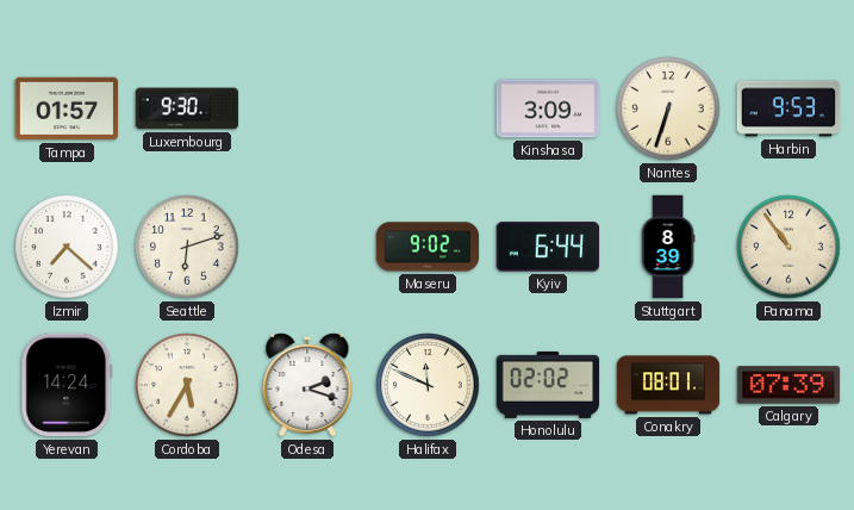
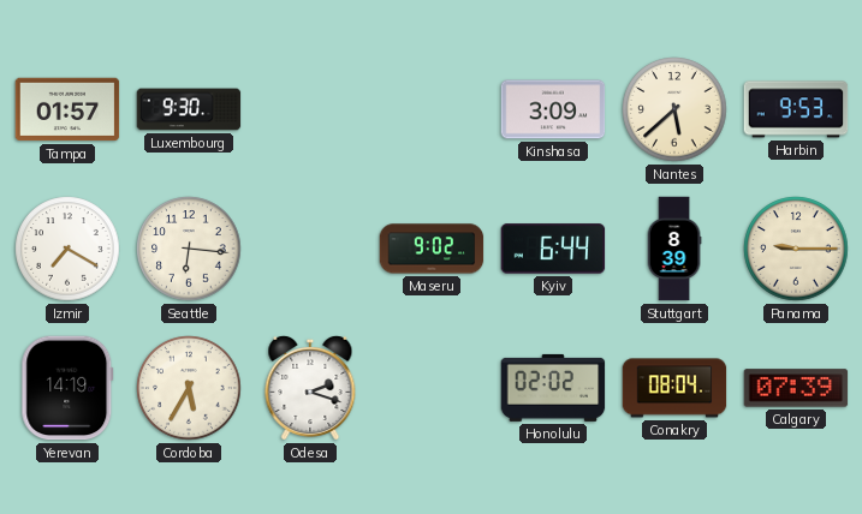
Nantes: 6:33 -> 5:38 (674, 109)
Izmir: 7:22 -> 7:20 (67, 249)
Seattle: 6:12 -> 6:16 (189, 249)
Panama: 10:54 -> 9:15 (796, 249)
Yerevan: 14:24 -> 14:19 (67, 388)
Halifax: 11:49 -> none (428, 385)
Conakry: 08:01 -> 08:04 (674, 388)
